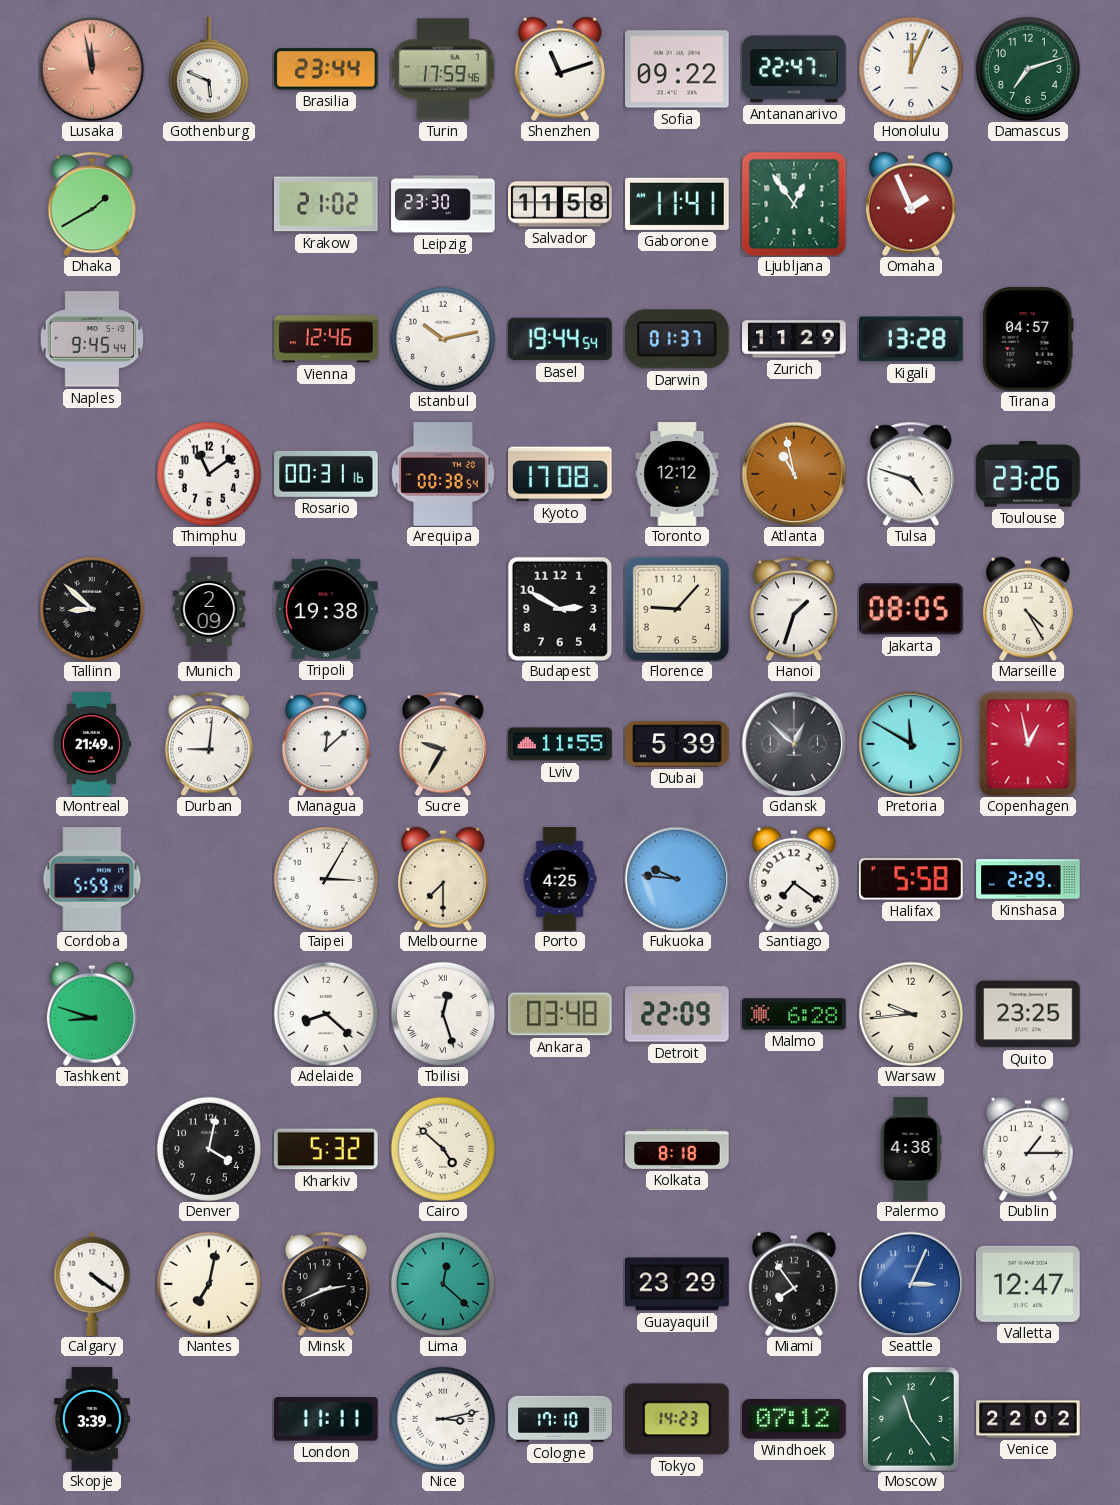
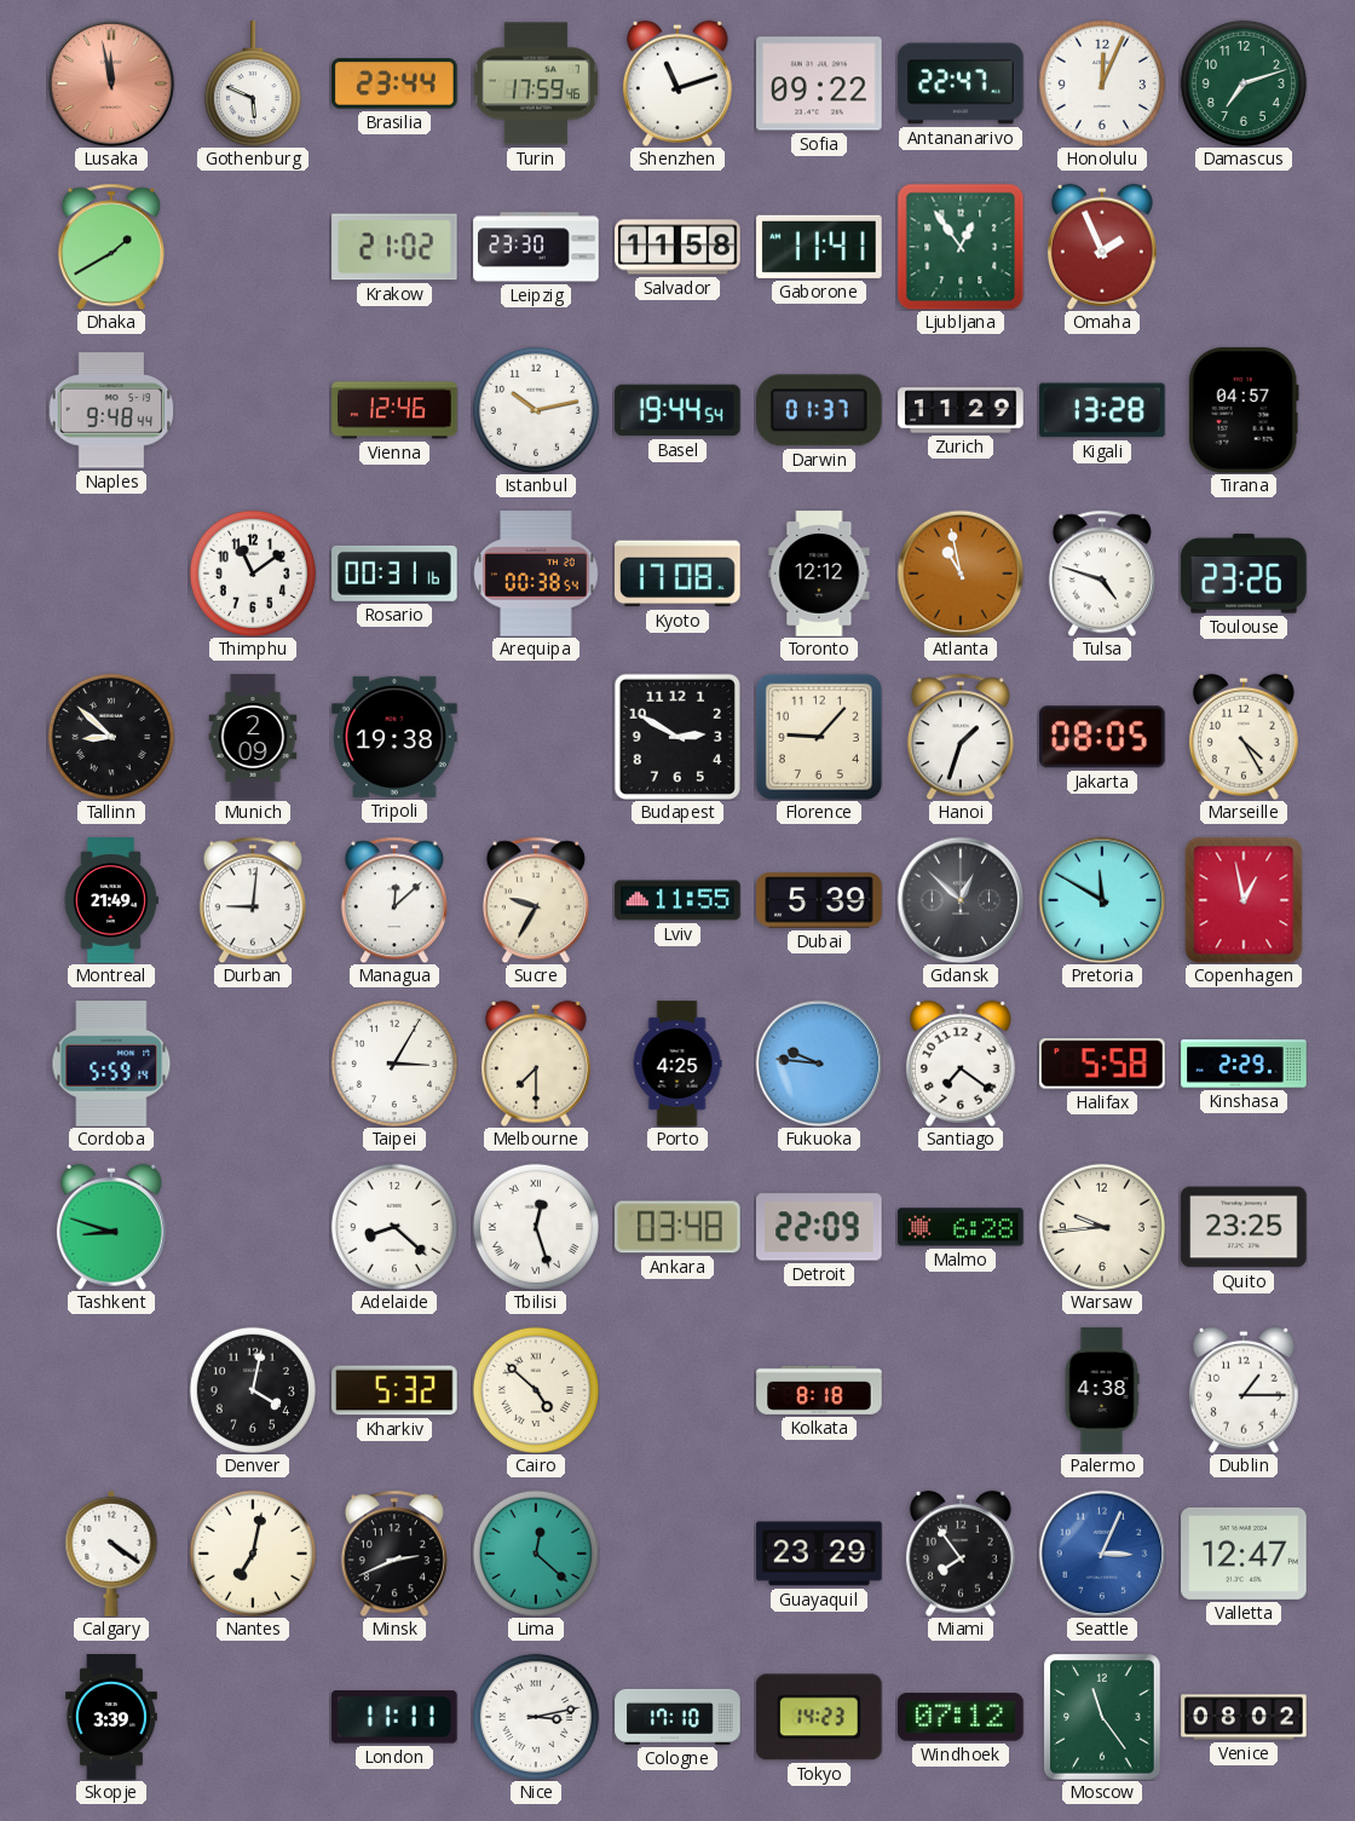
Naples: 9:45 -> 9:48 (111, 410)
Venice: 22:02 -> 08:02 (1244, 1717)
